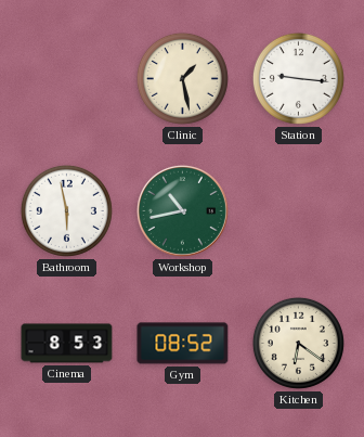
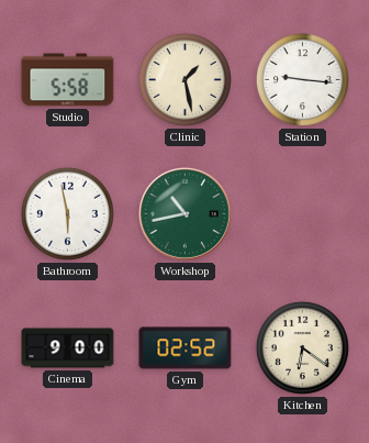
Studio: none -> 5:58 (68, 80)
Cinema: 8:53 -> 9:00 (68, 348)
Gym: 08:52 -> 02:52 (186, 348)
